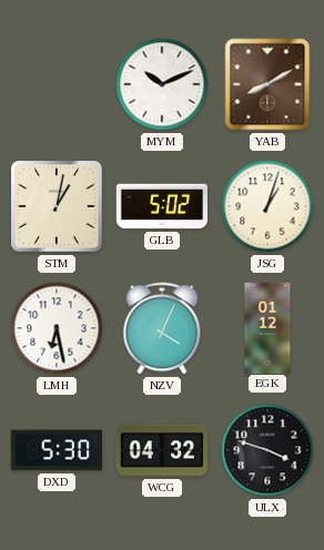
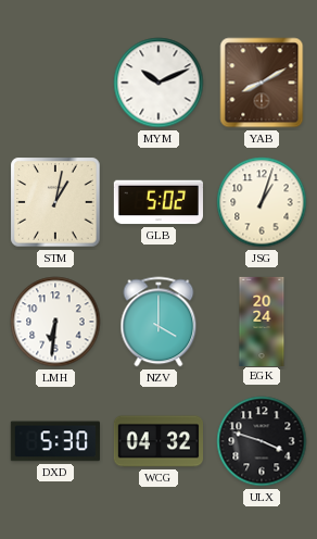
LMH: 6:28 -> 6:31 (55, 322)
NZV: 4:04 -> 4:00 (158, 322)
EGK: 01:12 -> 20:24 (262, 321)
